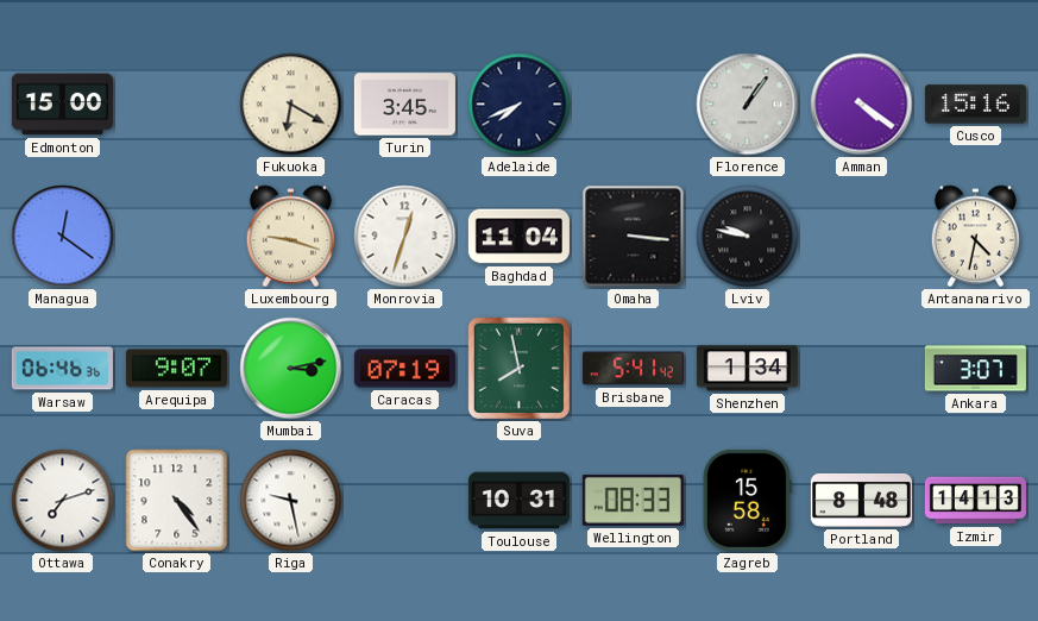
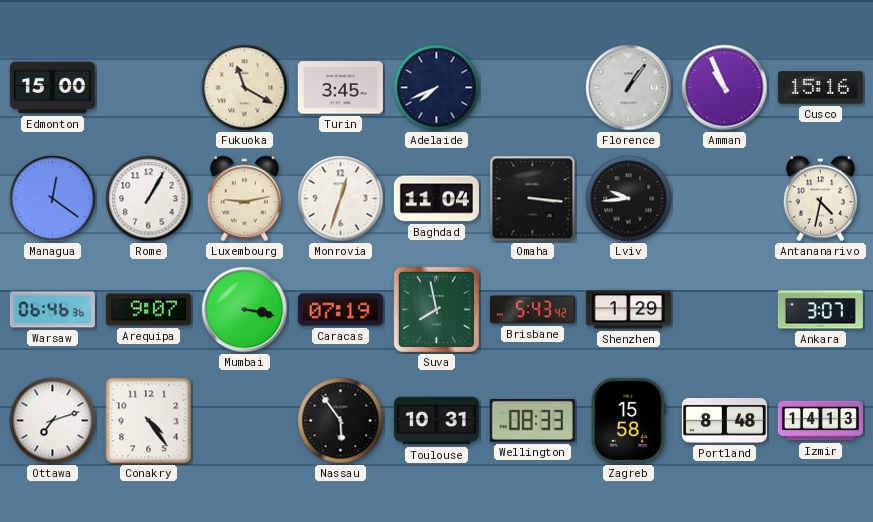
Fukuoka: 6:20 -> 11:20 (245, 88)
Amman: 4:21 -> 10:56 (725, 88)
Rome: none -> 1:05 (149, 199)
Luxembourg: 9:18 -> 9:13 (245, 199)
Lviv: 9:47 -> 9:44 (629, 199)
Mumbai: 3:13 -> 3:17 (245, 310)
Brisbane: 5:41 -> 5:43 (532, 310)
Shenzhen: 1:34 -> 1:29 (628, 310)
Riga: 9:28 -> none (291, 501)
Nassau: none -> 5:54 (341, 421)
